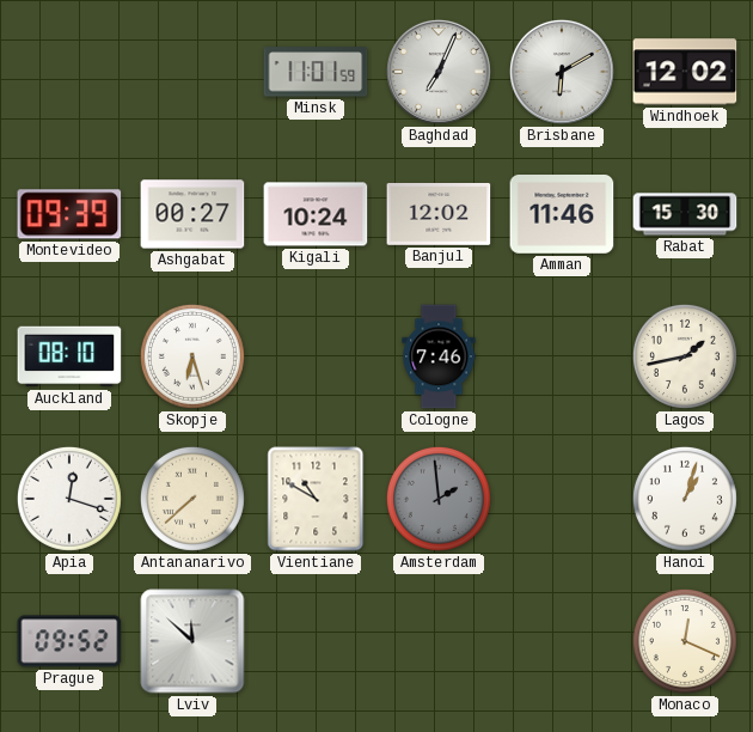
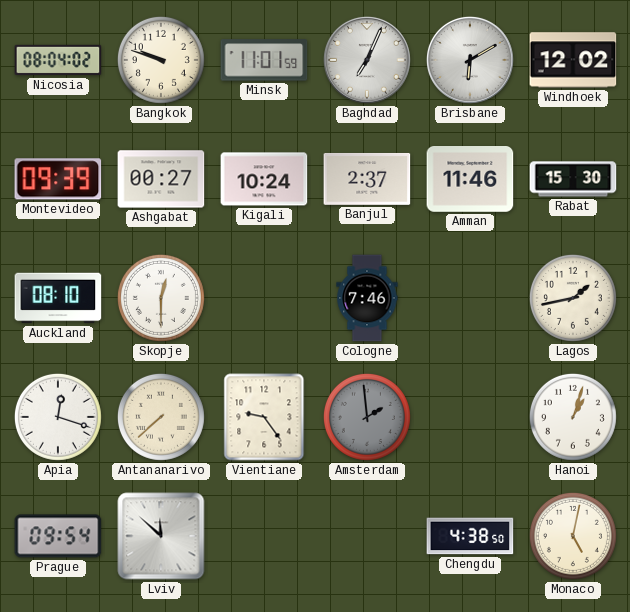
Nicosia: none -> 08:04 (58, 60)
Bangkok: none -> 9:48 (161, 60)
Banjul: 12:02 -> 2:37 (367, 179)
Skopje: 6:27 -> 12:30 (161, 298)
Vientiane: 10:50 -> 9:24 (264, 417)
Prague: 09:52 -> 09:54 (58, 536)
Chengdu: none -> 4:38 (470, 536)
Monaco: 12:19 -> 5:02 (573, 536)
